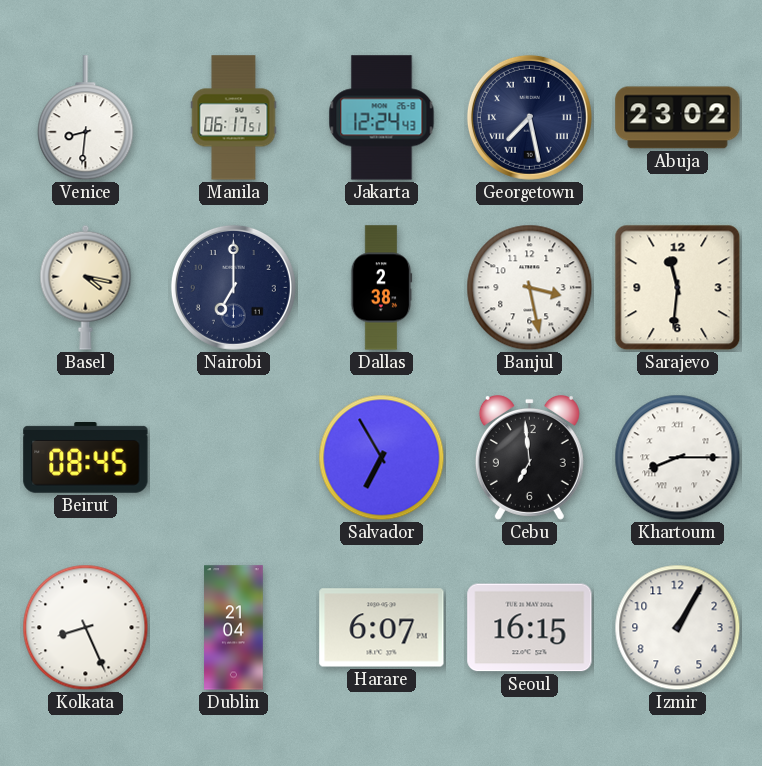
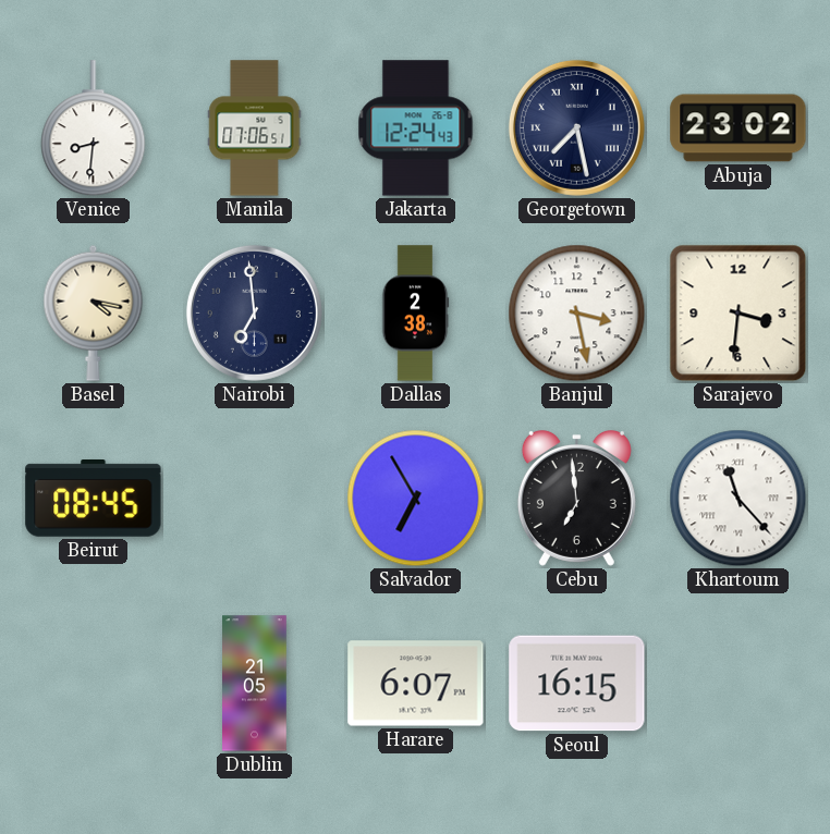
Manila: 06:17 -> 07:06 (255, 128)
Nairobi: 7:00 -> 6:59 (254, 312)
Sarajevo: 11:31 -> 3:31 (739, 314)
Khartoum: 8:15 -> 11:23 (739, 499)
Kolkata: 8:26 -> none (86, 628)
Dublin: 21:04 -> 21:05 (255, 684)
Izmir: 1:05 -> none (678, 628)
